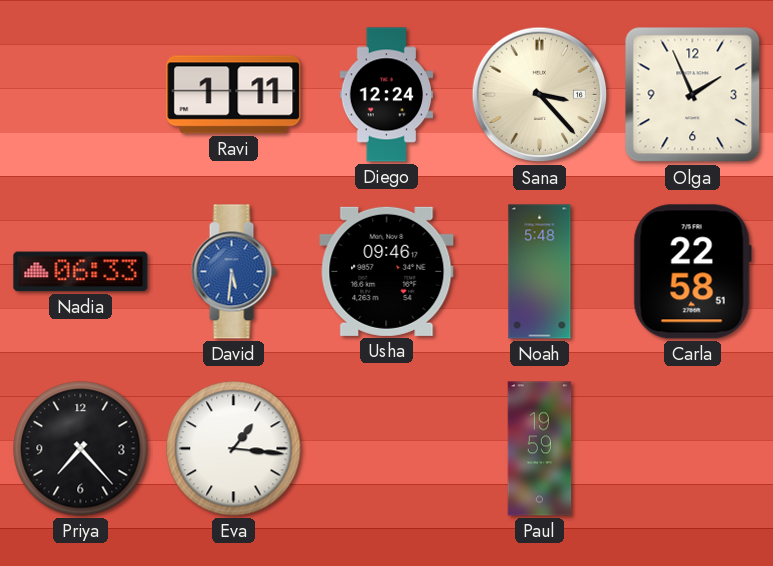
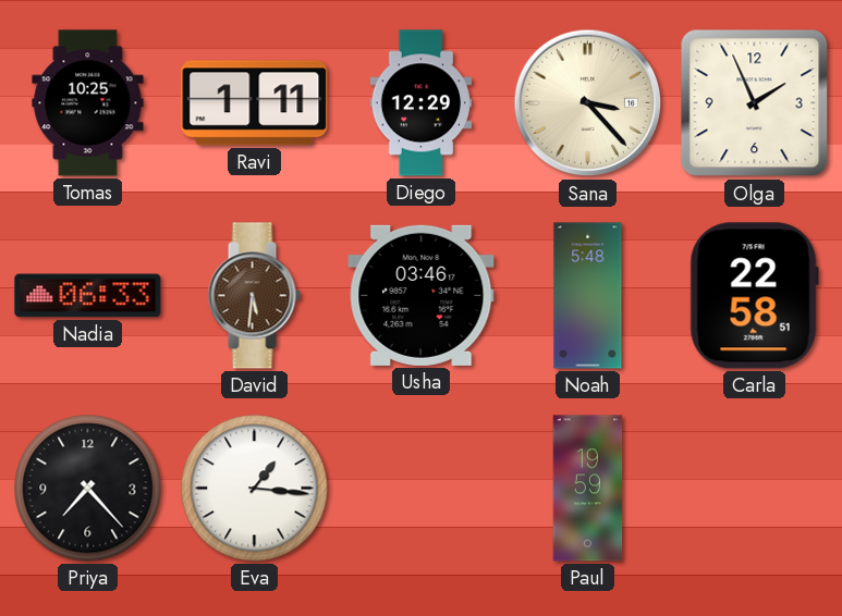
Tomas: none -> 10:25 (88, 103)
Diego: 12:24 -> 12:29 (422, 103)
David dial: blue -> brown (254, 296)
Usha: 09:46 -> 03:46 (422, 295)
